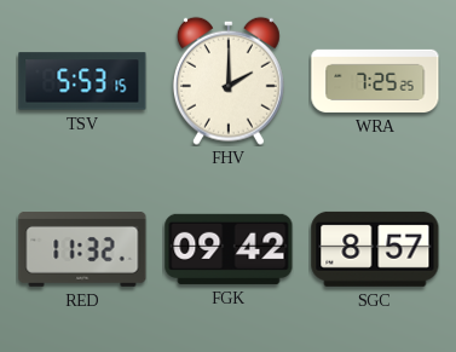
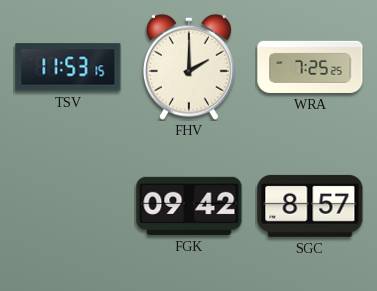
TSV: 5:53 -> 11:53 (68, 67)
RED: 11:32 -> none (82, 250)
